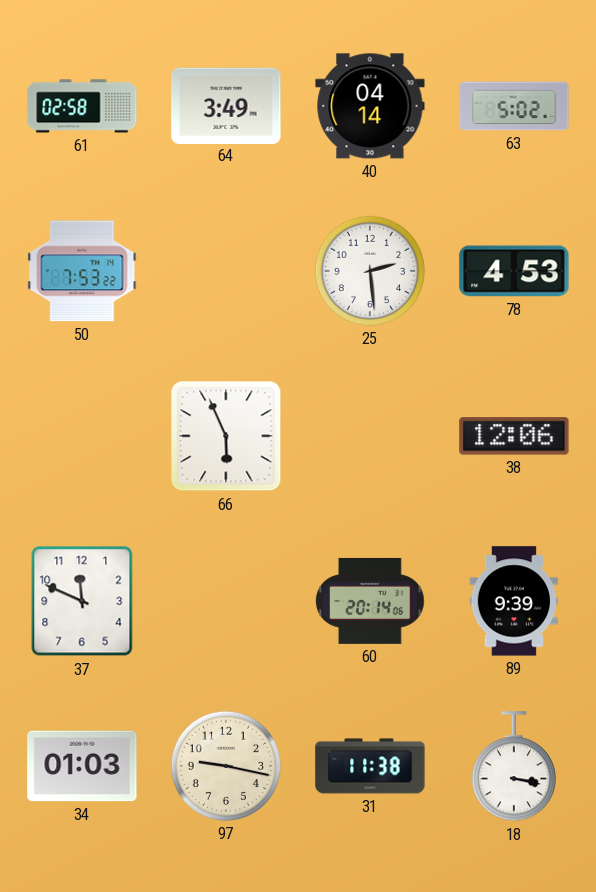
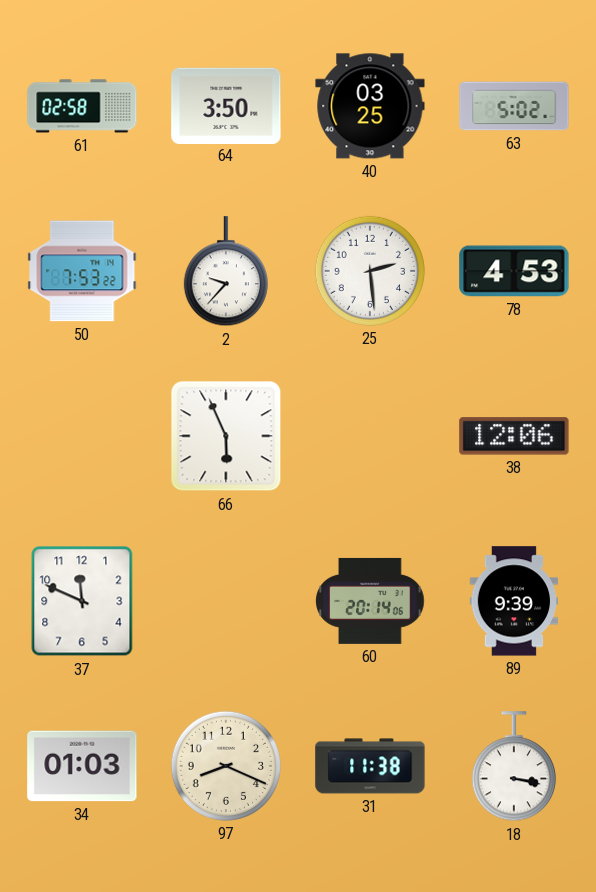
64: 3:49 -> 3:50 (226, 105)
40: 04:14 -> 03:25 (370, 106)
2: none -> 9:37 (226, 272)
97: 9:17 -> 8:19 (226, 766)
